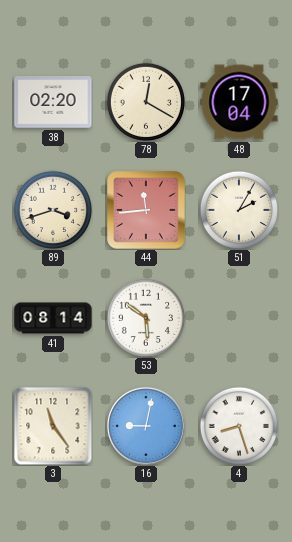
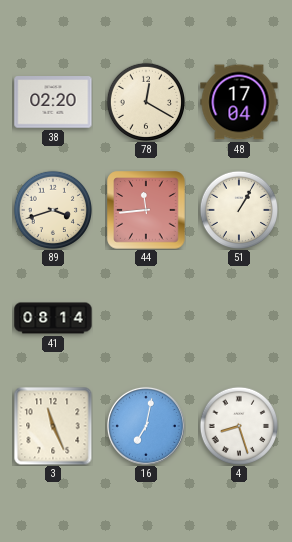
51: 2:05 -> 1:05 (238, 209)
53: 5:51 -> none (145, 317)
3: 11:24 -> 11:26 (53, 426)
16: 9:02 -> 7:02 (146, 426)
